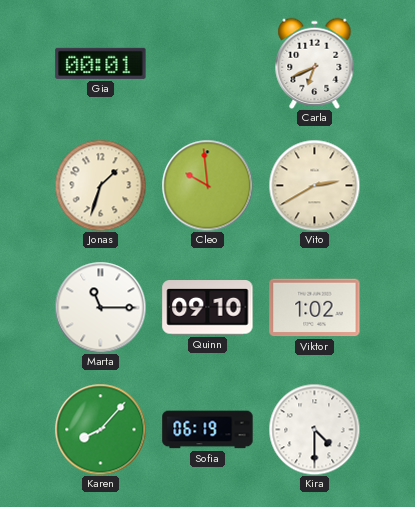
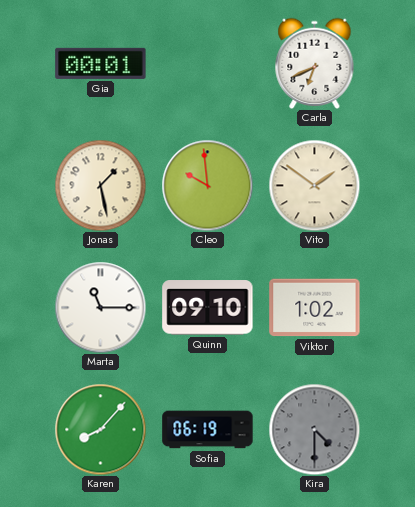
Jonas: 1:33 -> 1:28 (100, 185)
Vito: 2:40 -> 1:51 (314, 185)
Kira dial: white -> grey (314, 429)
